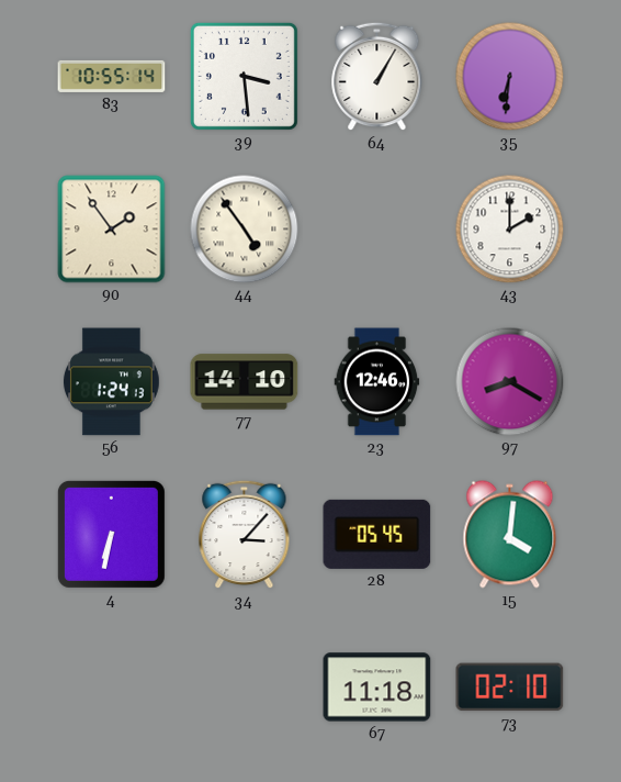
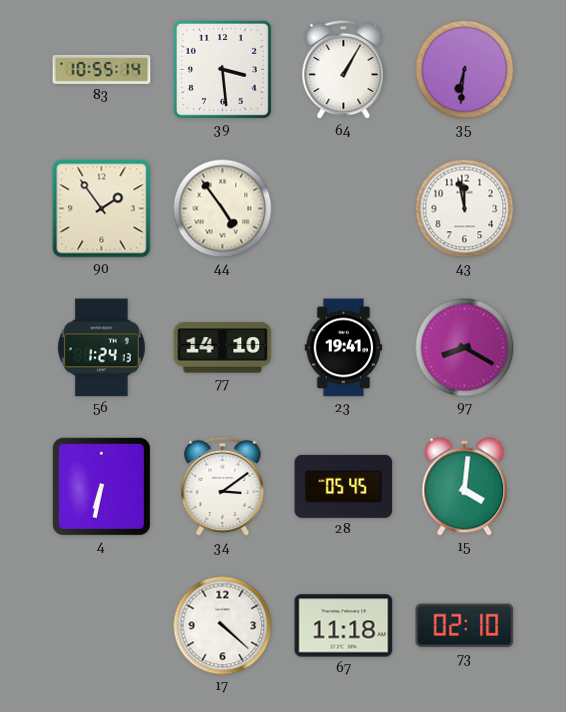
43: 2:00 -> 11:58 (465, 209)
23: 12:46 -> 19:41 (344, 348)
34: 3:07 -> 3:09 (223, 487)
17: none -> 4:22 (223, 626)
